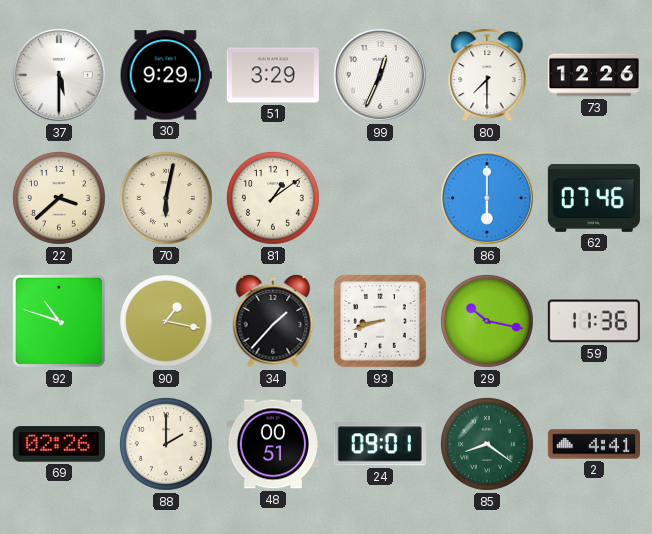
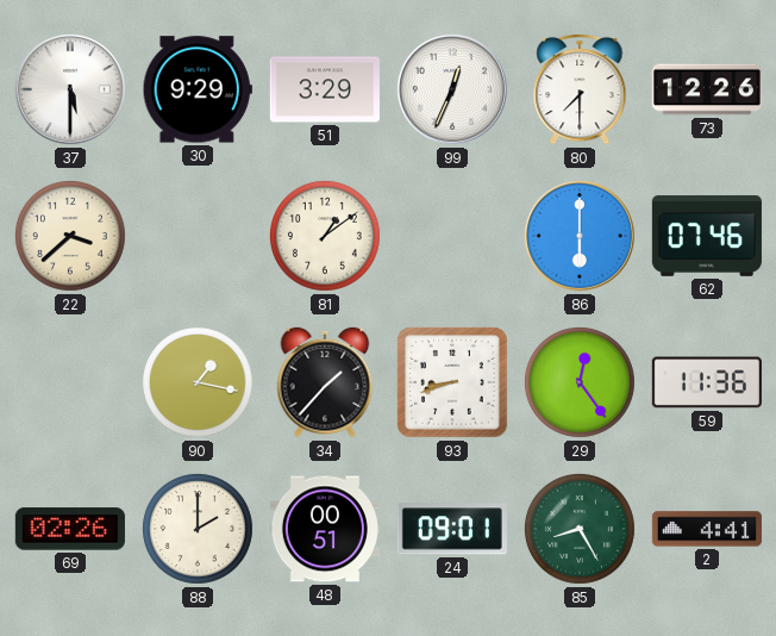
70: 6:02 -> none (166, 198)
92: 10:48 -> none (59, 321)
29: 10:17 -> 12:24 (580, 382)
85: 8:21 -> 8:25 (580, 529)
